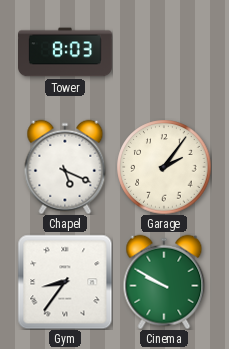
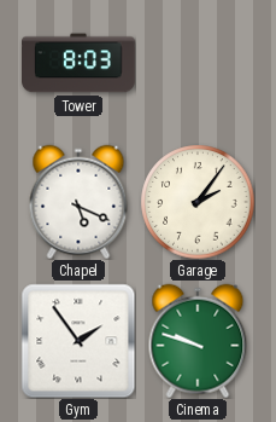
Gym: 8:36 -> 1:54 (78, 341)
Cinema: 9:50 -> 9:48 (198, 341)
